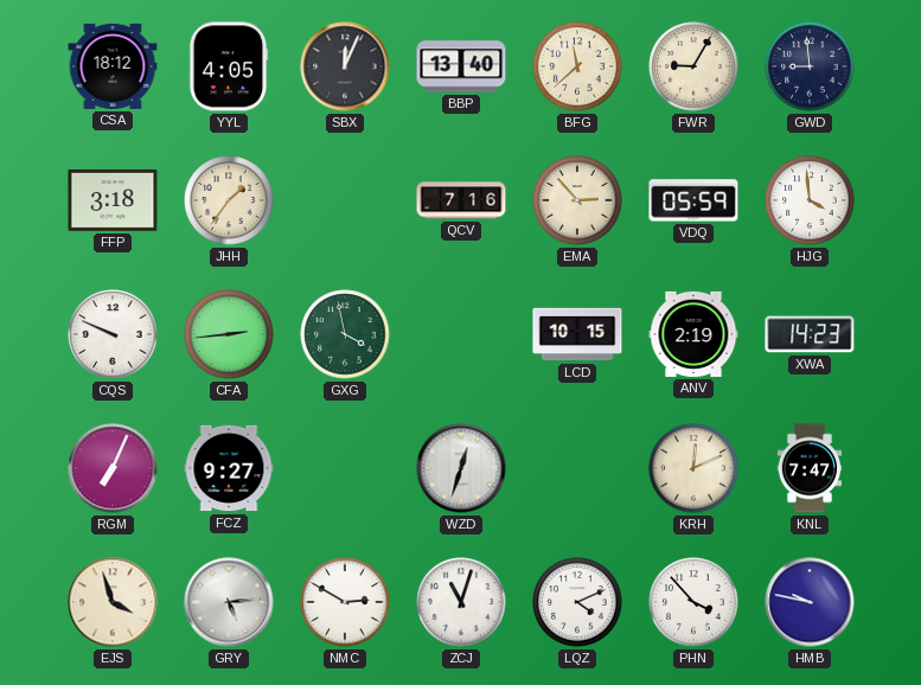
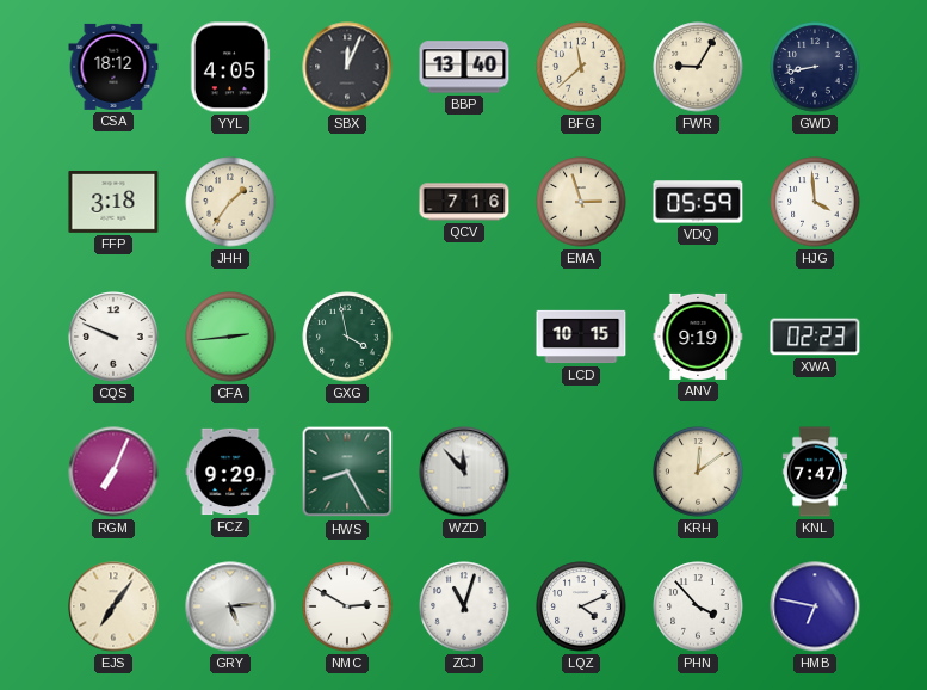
GWD: 8:59 -> 8:43 (815, 67)
EMA: 2:53 -> 2:57 (581, 202)
ANV: 2:19 -> 9:19 (698, 337)
XWA: 14:23 -> 02:23 (815, 337)
FCZ: 9:27 -> 9:29 (230, 472)
HWS: none -> 8:25 (347, 472)
WZD: 12:33 -> 11:53 (464, 472)
KRH: 12:11 -> 12:09 (698, 472)
EJS: 3:57 -> 7:06 (113, 606)
HMB: 9:47 -> 6:47 (815, 606)
